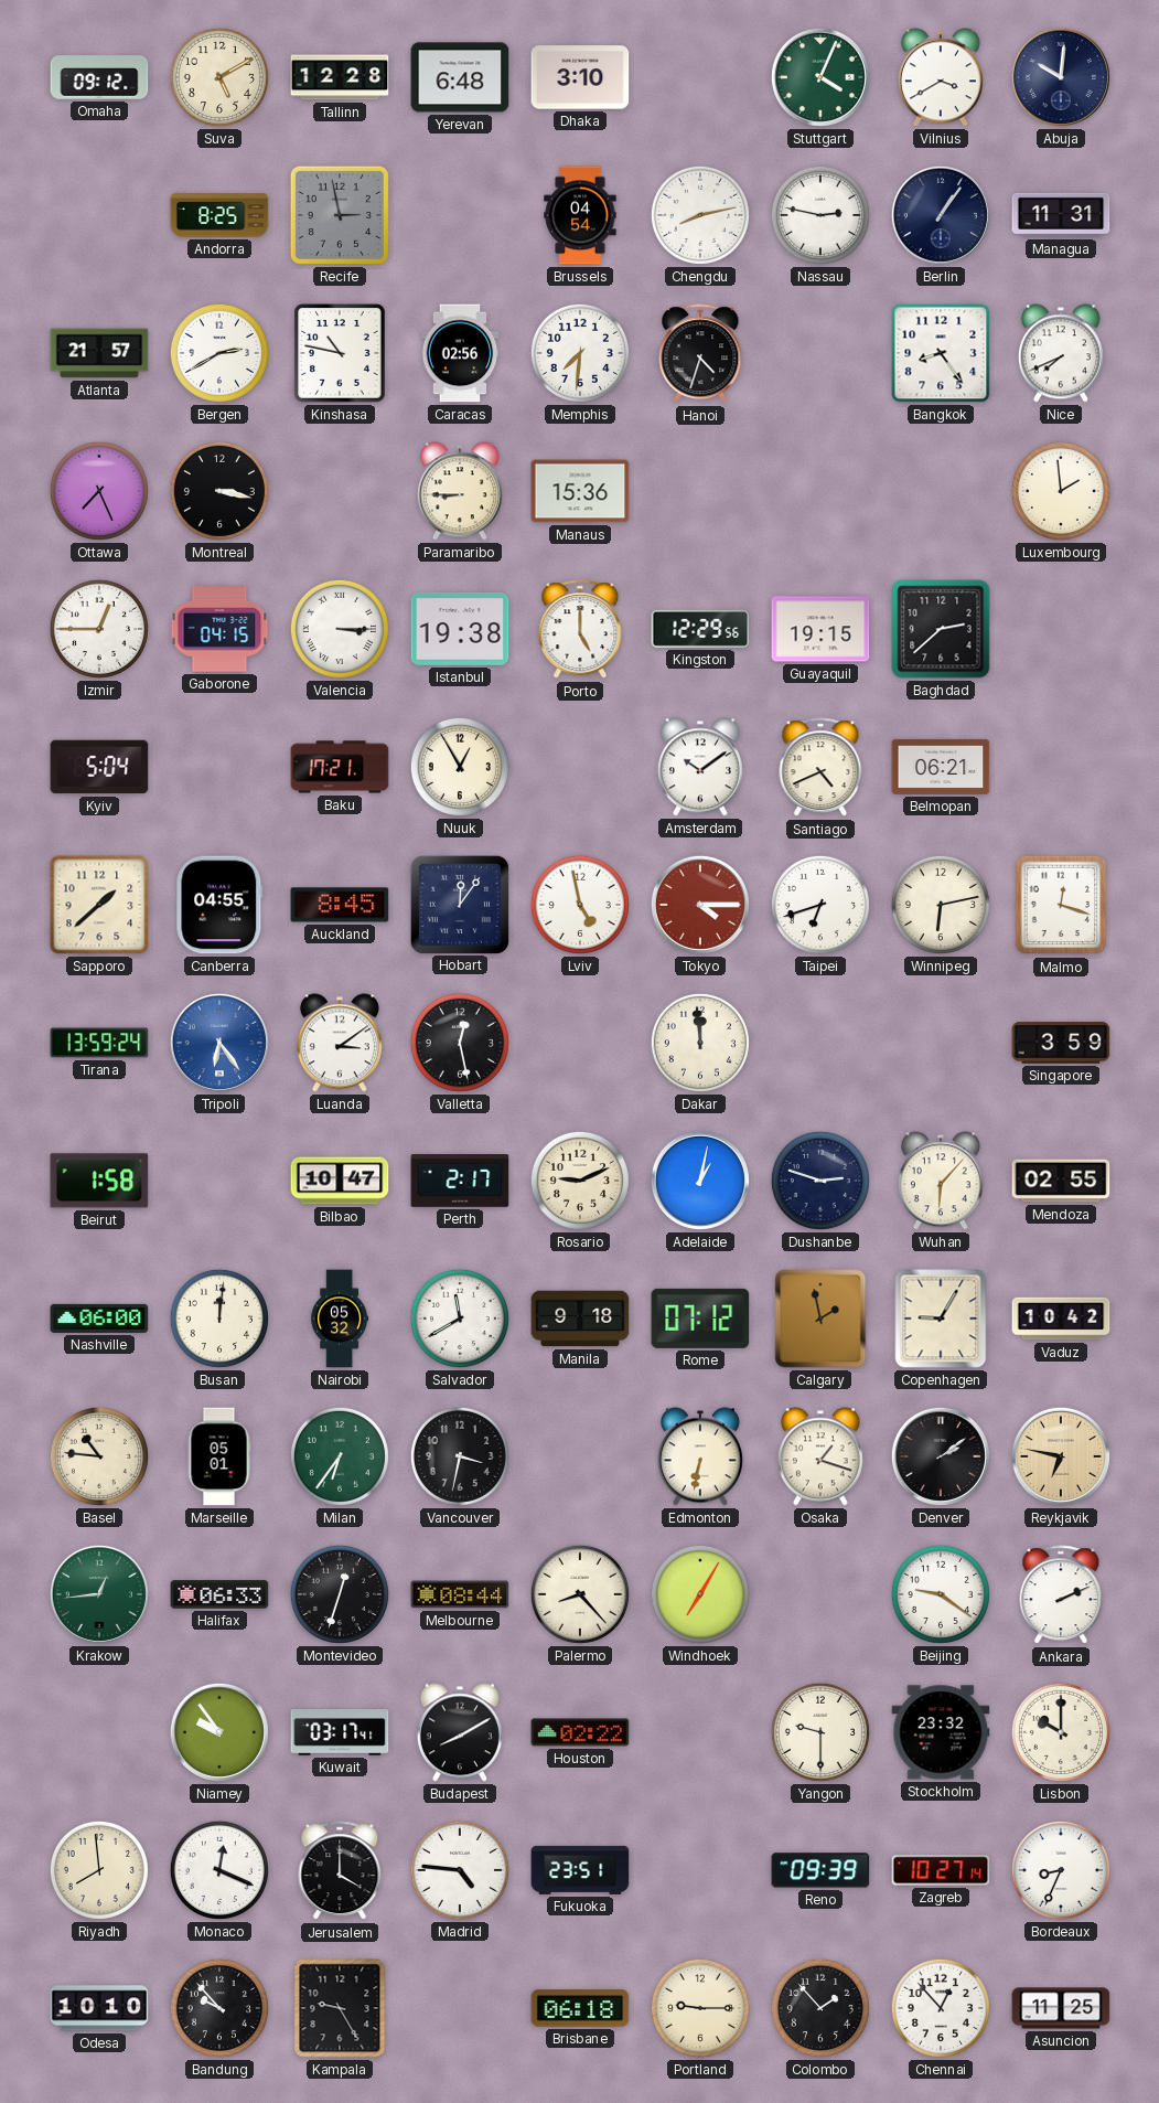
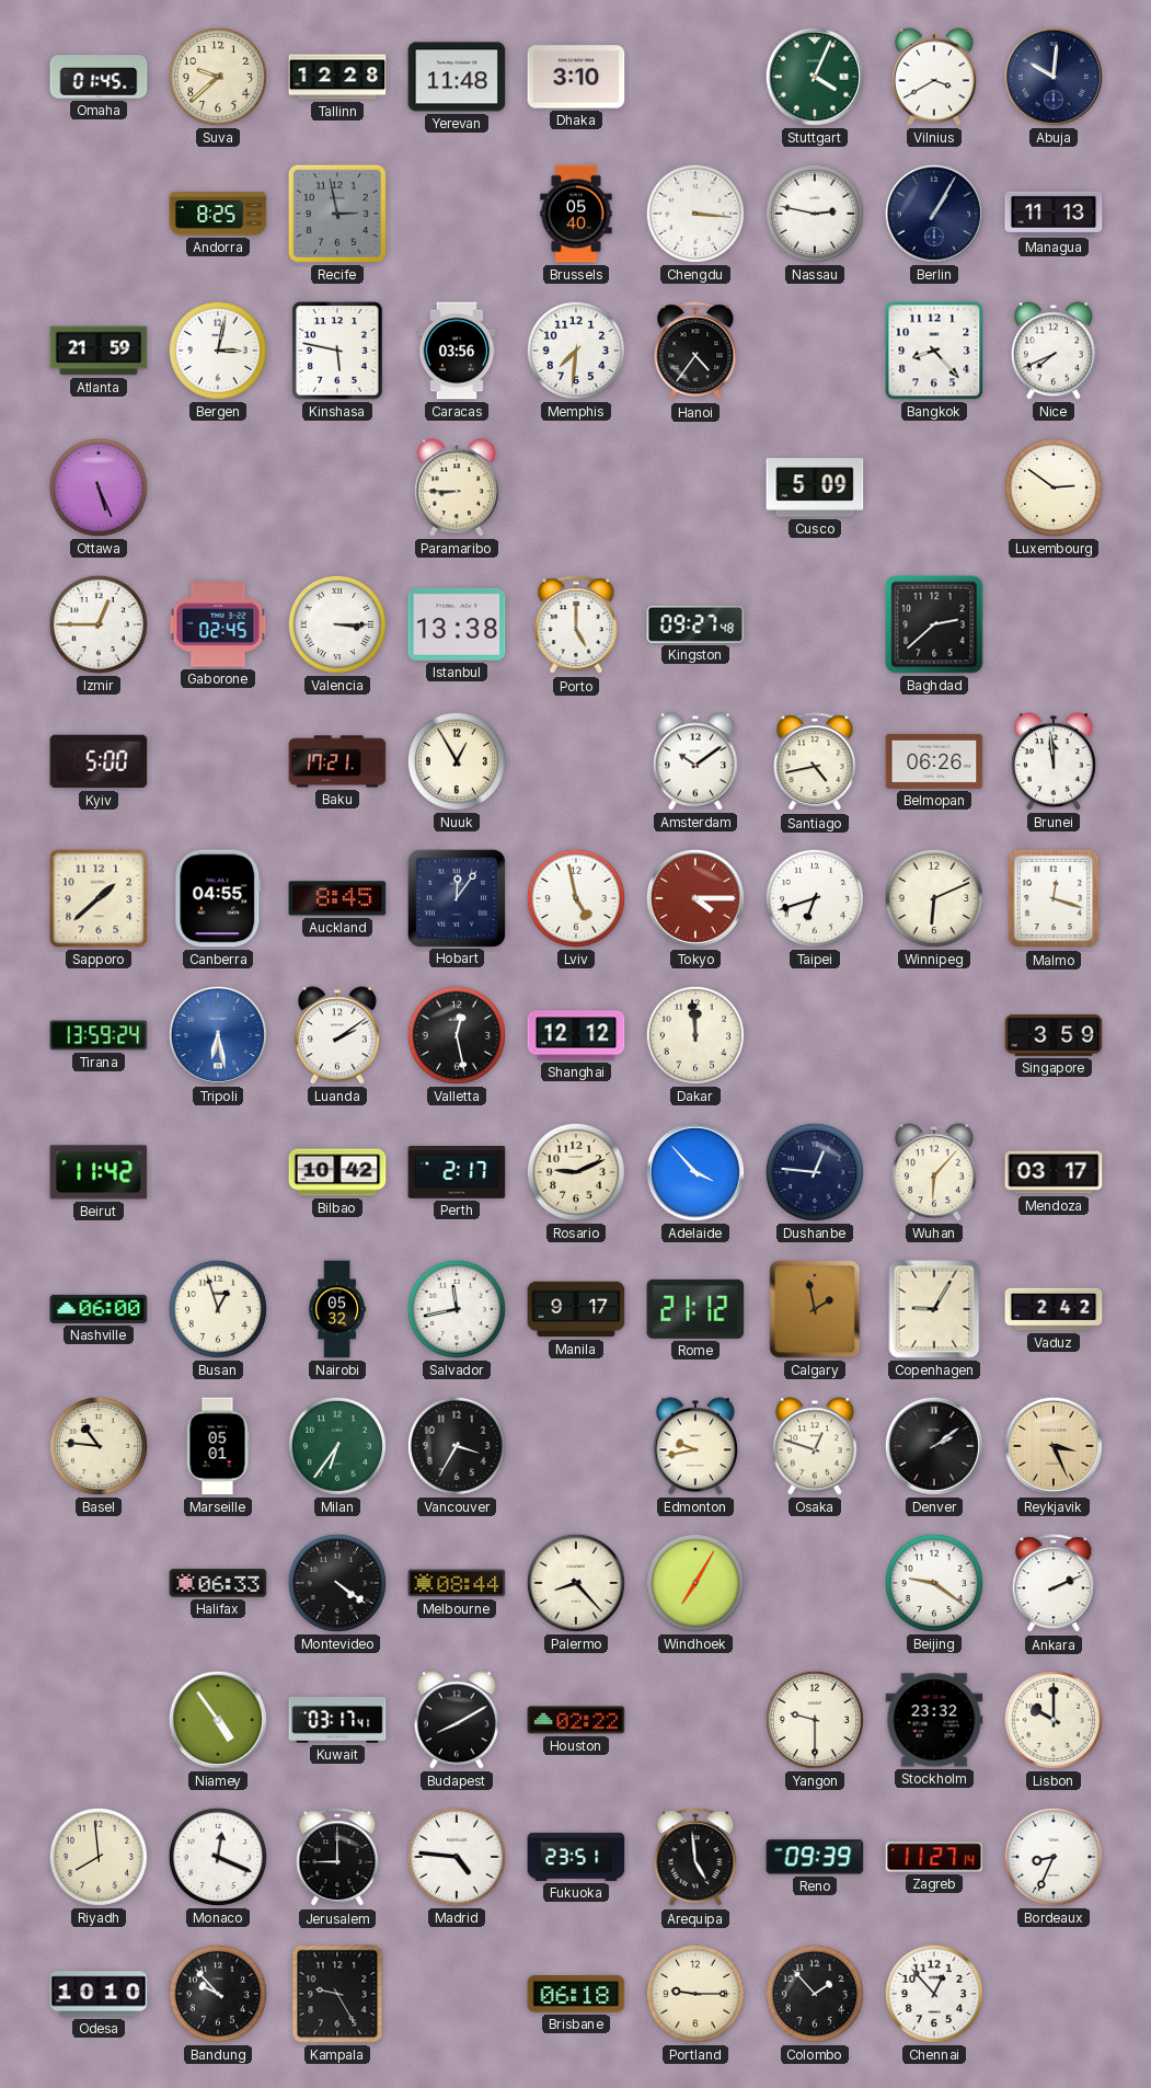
Omaha: 09:12 -> 01:45 (99, 77)
Suva: 5:10 -> 9:38 (218, 77)
Yerevan: 6:48 -> 11:48 (457, 77)
Brussels: 04:54 -> 05:40 (576, 214)
Chengdu: 8:13 -> 3:16 (695, 214)
Berlin: 1:06 -> 1:05 (934, 214)
Managua: 11:31 -> 11:13 (1054, 214)
Atlanta: 21:57 -> 21:59 (99, 351)
Bergen: 2:40 -> 3:02 (218, 351)
Kinshasa: 10:47 -> 5:47 (337, 351)
Caracas: 02:56 -> 03:56 (457, 351)
Hanoi: 4:33 -> 4:36 (695, 352)
Bangkok: 8:24 -> 8:23 (934, 351)
Ottawa: 7:26 -> 5:26 (99, 487)
Montreal: 3:17 -> none (219, 491)
Manaus: 15:36 -> none (580, 491)
Cusco: none -> 5:09 (815, 487)
Luxembourg: 1:59 -> 2:51 (1054, 487)
Gaborone: 04:15 -> 02:45 (218, 626)
Istanbul: 19:38 -> 13:38 (457, 624)
Kingston: 12:29 -> 09:27 (695, 624)
Guayaquil: 19:15 -> none (820, 629)
Kyiv: 5:04 -> 5:00 (99, 761)
Santiago: 4:41 -> 4:43 (815, 762)
Belmopan: 06:21 -> 06:26 (934, 761)
Brunei: none -> 11:59 (1054, 761)
Winnipeg: 6:13 -> 6:11 (934, 898)
Tripoli: 6:24 -> 6:28 (218, 1035)
Luanda: 3:09 -> 2:09 (337, 1035)
Shanghai: none -> 12:12 (576, 1035)
Beirut: 1:58 -> 11:42 (99, 1172)
Bilbao: 10:47 -> 10:42 (337, 1172)
Adelaide: 1:02 -> 3:53 (695, 1172)
Dushanbe: 2:48 -> 12:46 (815, 1172)
Mendoza: 02:55 -> 03:17 (1054, 1172)
Busan: 12:01 -> 12:57 (218, 1309)
Salvador: 11:40 -> 11:43 (457, 1309)
Manila: 9:18 -> 9:17 (576, 1309)
Rome: 07:12 -> 21:12 (695, 1309)
Vaduz: 10:42 -> 2:42 (1054, 1309)
Vancouver: 3:32 -> 3:35 (457, 1446)
Edmonton: 6:32 -> 9:43 (695, 1446)
Osaka: 1:18 -> 12:48 (815, 1446)
Reykjavik: 6:47 -> 3:26 (1054, 1446)
Krakow: 12:44 -> none (99, 1594)
Montevideo: 12:33 -> 4:21 (337, 1583)
Niamey: 9:54 -> 4:54 (218, 1720)
Jerusalem: 4:00 -> 9:00 (337, 1858)
Arequipa: none -> 4:59 (695, 1858)
Zagreb: 10:27 -> 11:27 (934, 1857)
Asuncion: 11:25 -> none (1061, 2008)
